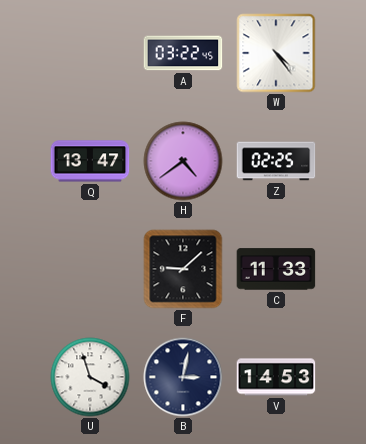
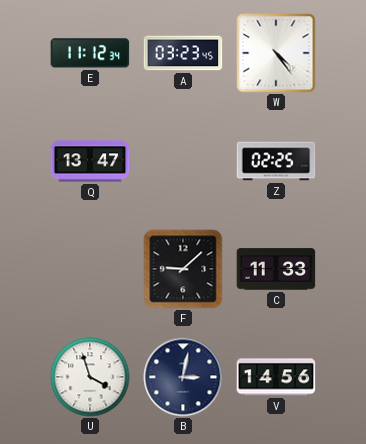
E: none -> 11:12 (90, 53)
A: 03:22 -> 03:23 (183, 53)
H: 4:39 -> none (183, 161)
V: 14:53 -> 14:56 (276, 377)
